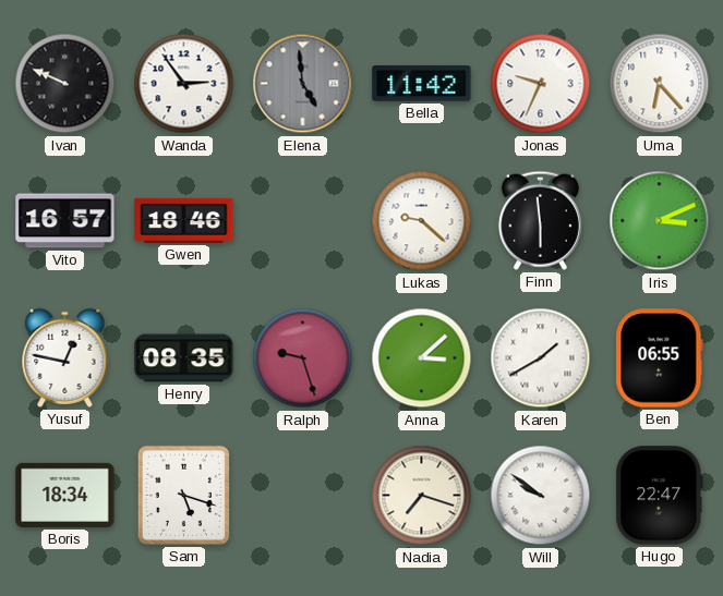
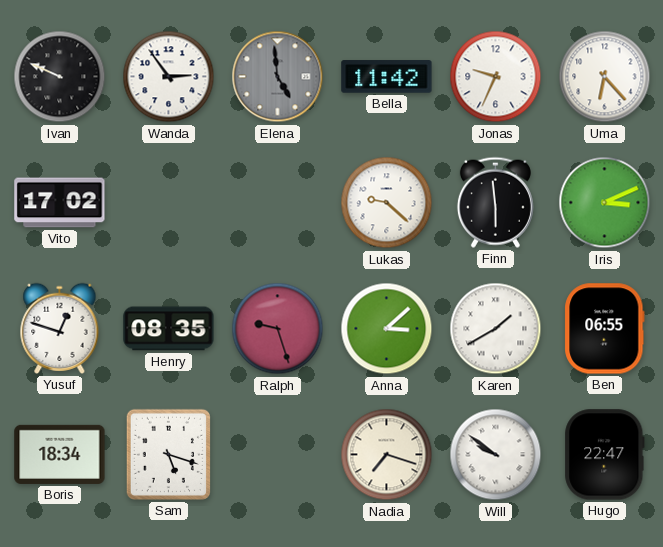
Vito: 16:57 -> 17:02 (60, 203)
Gwen: 18:46 -> none (184, 220)
Yusuf: 12:47 -> 12:48 (60, 328)
